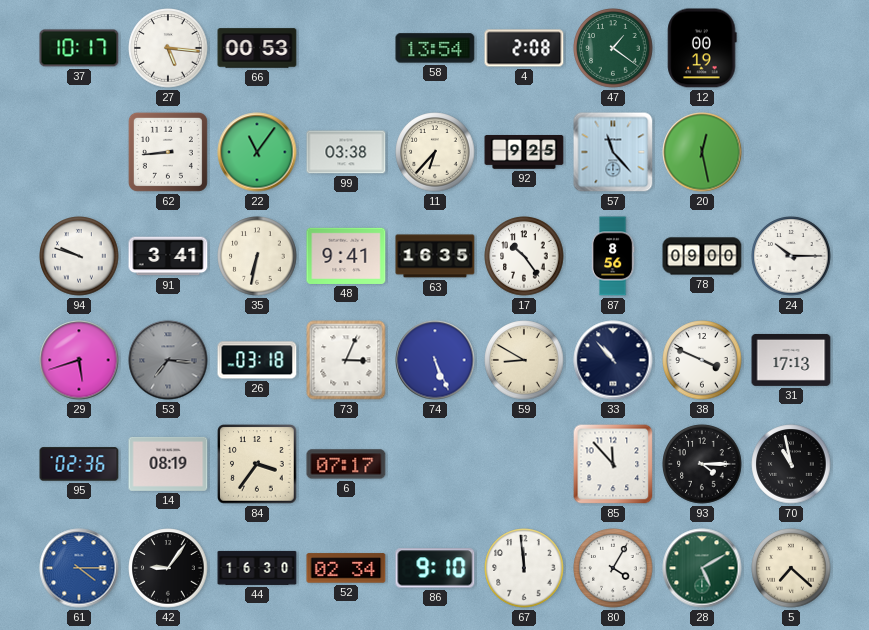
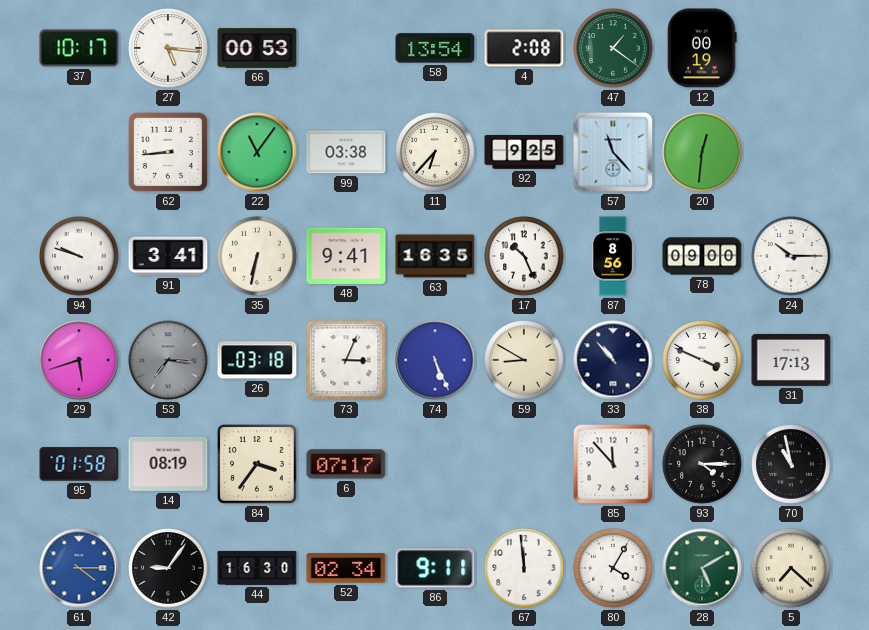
20: 12:28 -> 12:31 (702, 152)
17: 10:24 -> 10:26 (524, 256)
95: 02:36 -> 01:58 (79, 464)
86: 9:10 -> 9:11 (435, 568)
